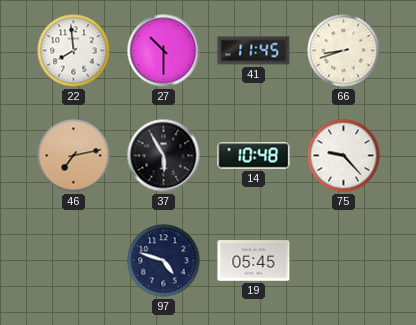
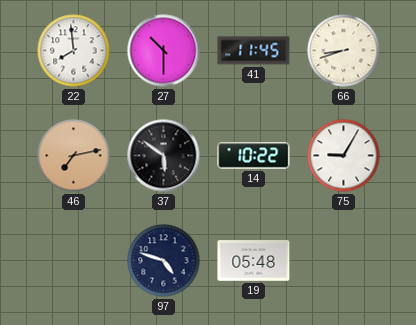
37: 5:55 -> 5:51 (164, 156)
14: 10:48 -> 10:22 (254, 156)
75: 9:23 -> 9:05 (344, 156)
19: 05:45 -> 05:48 (254, 261)
